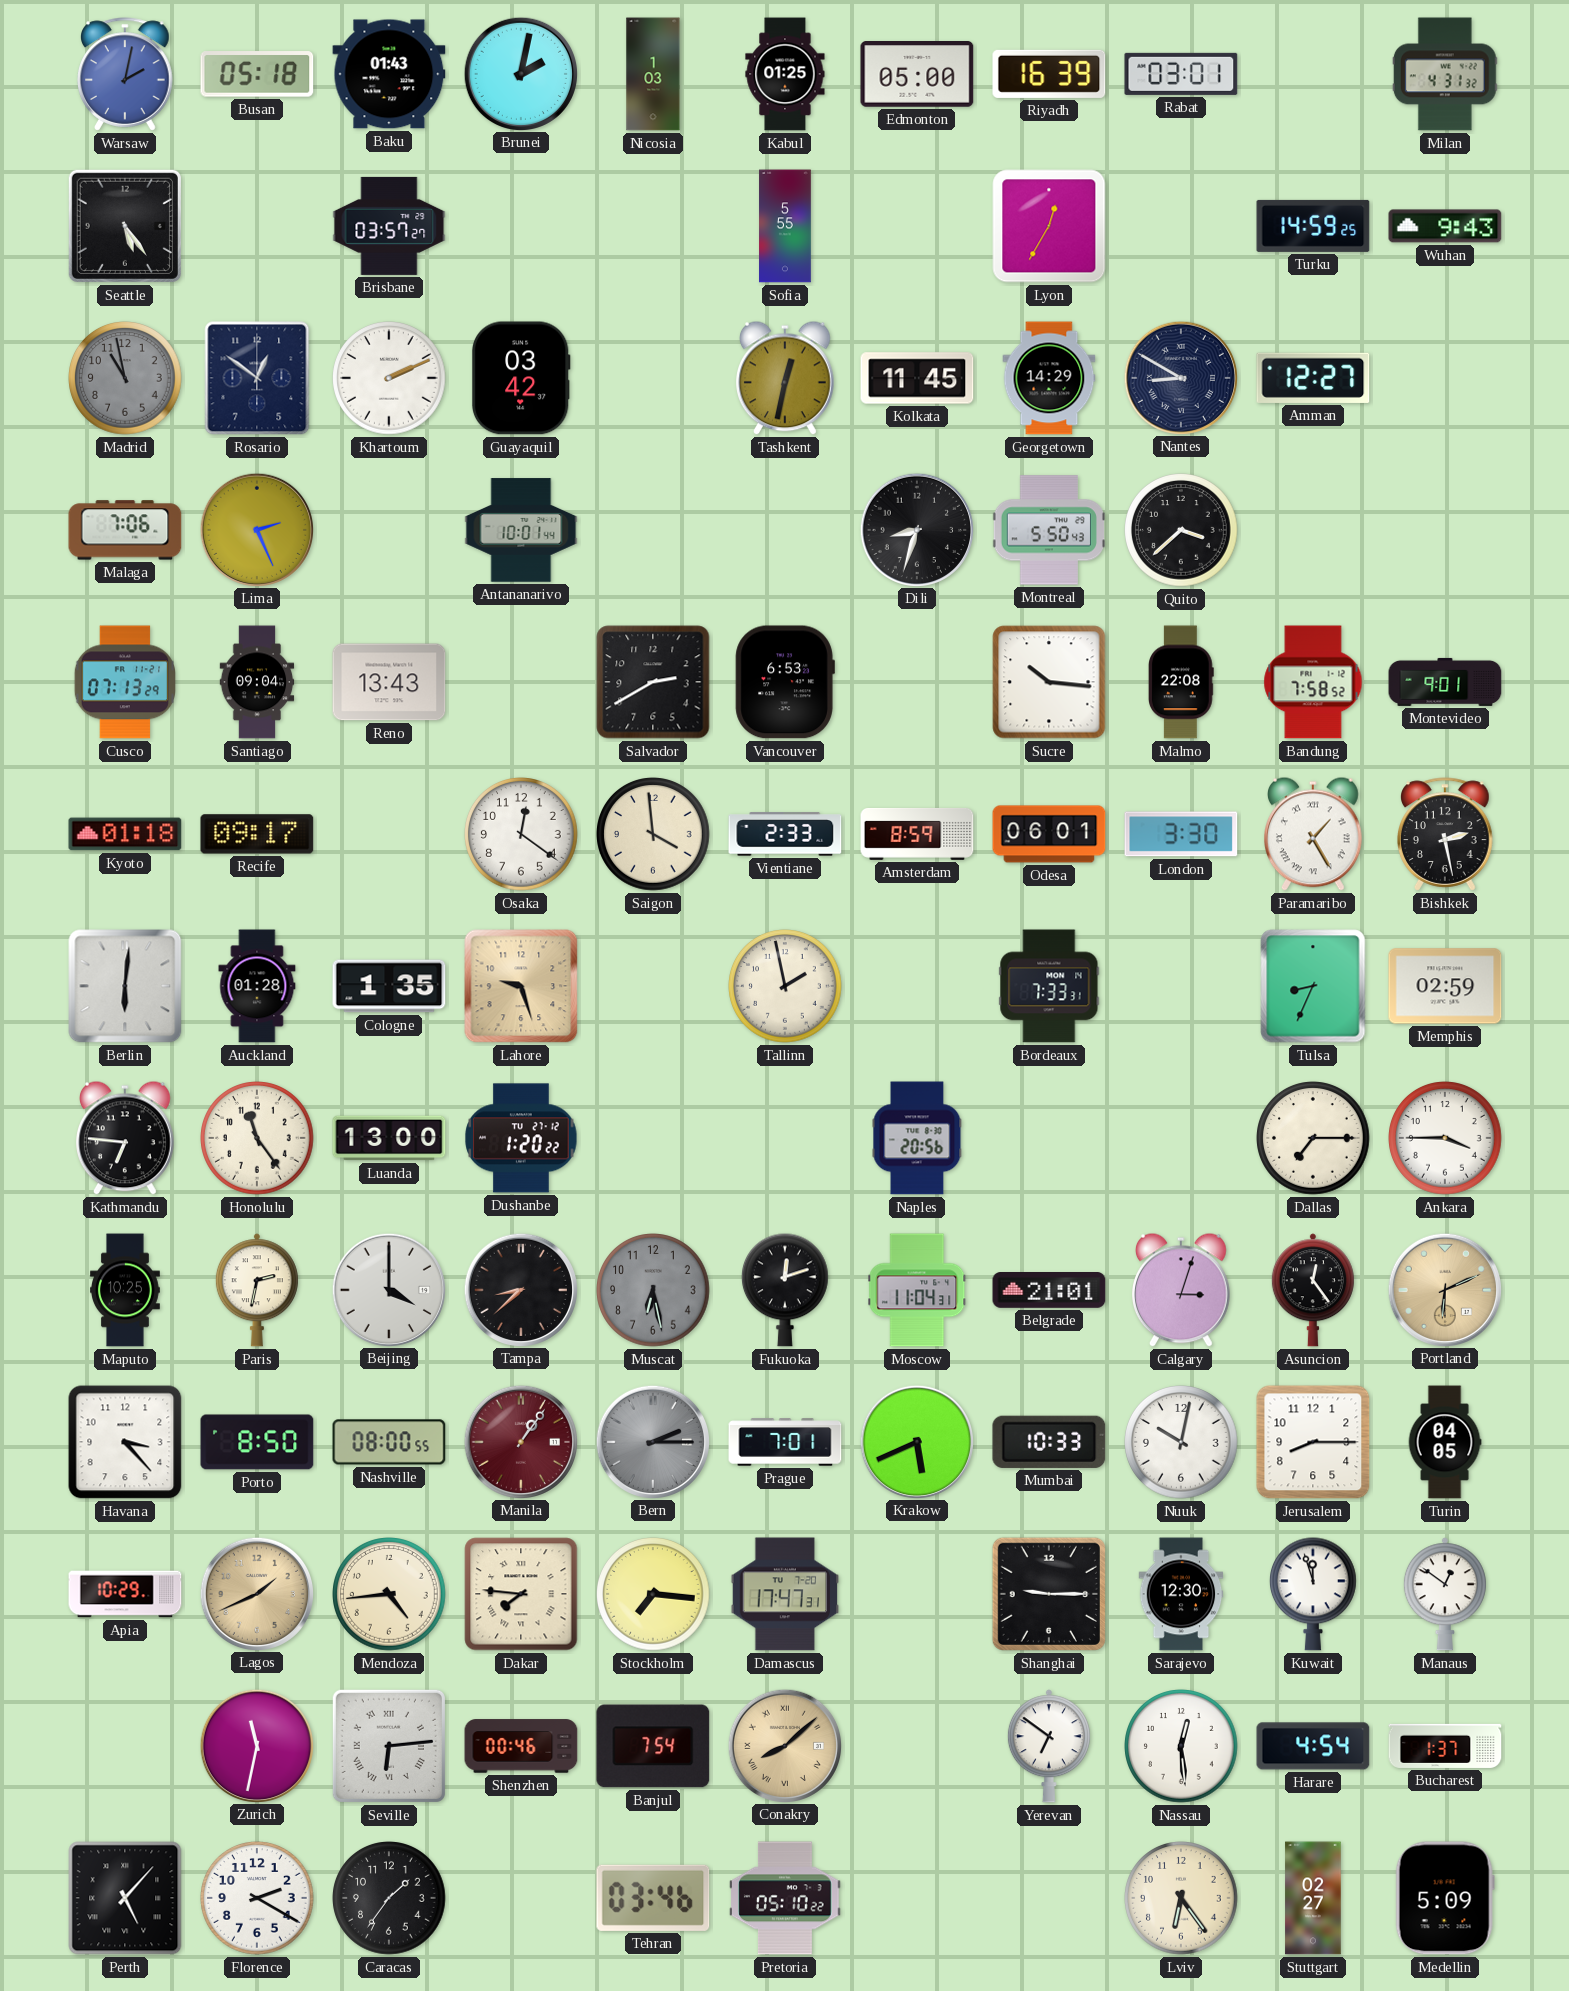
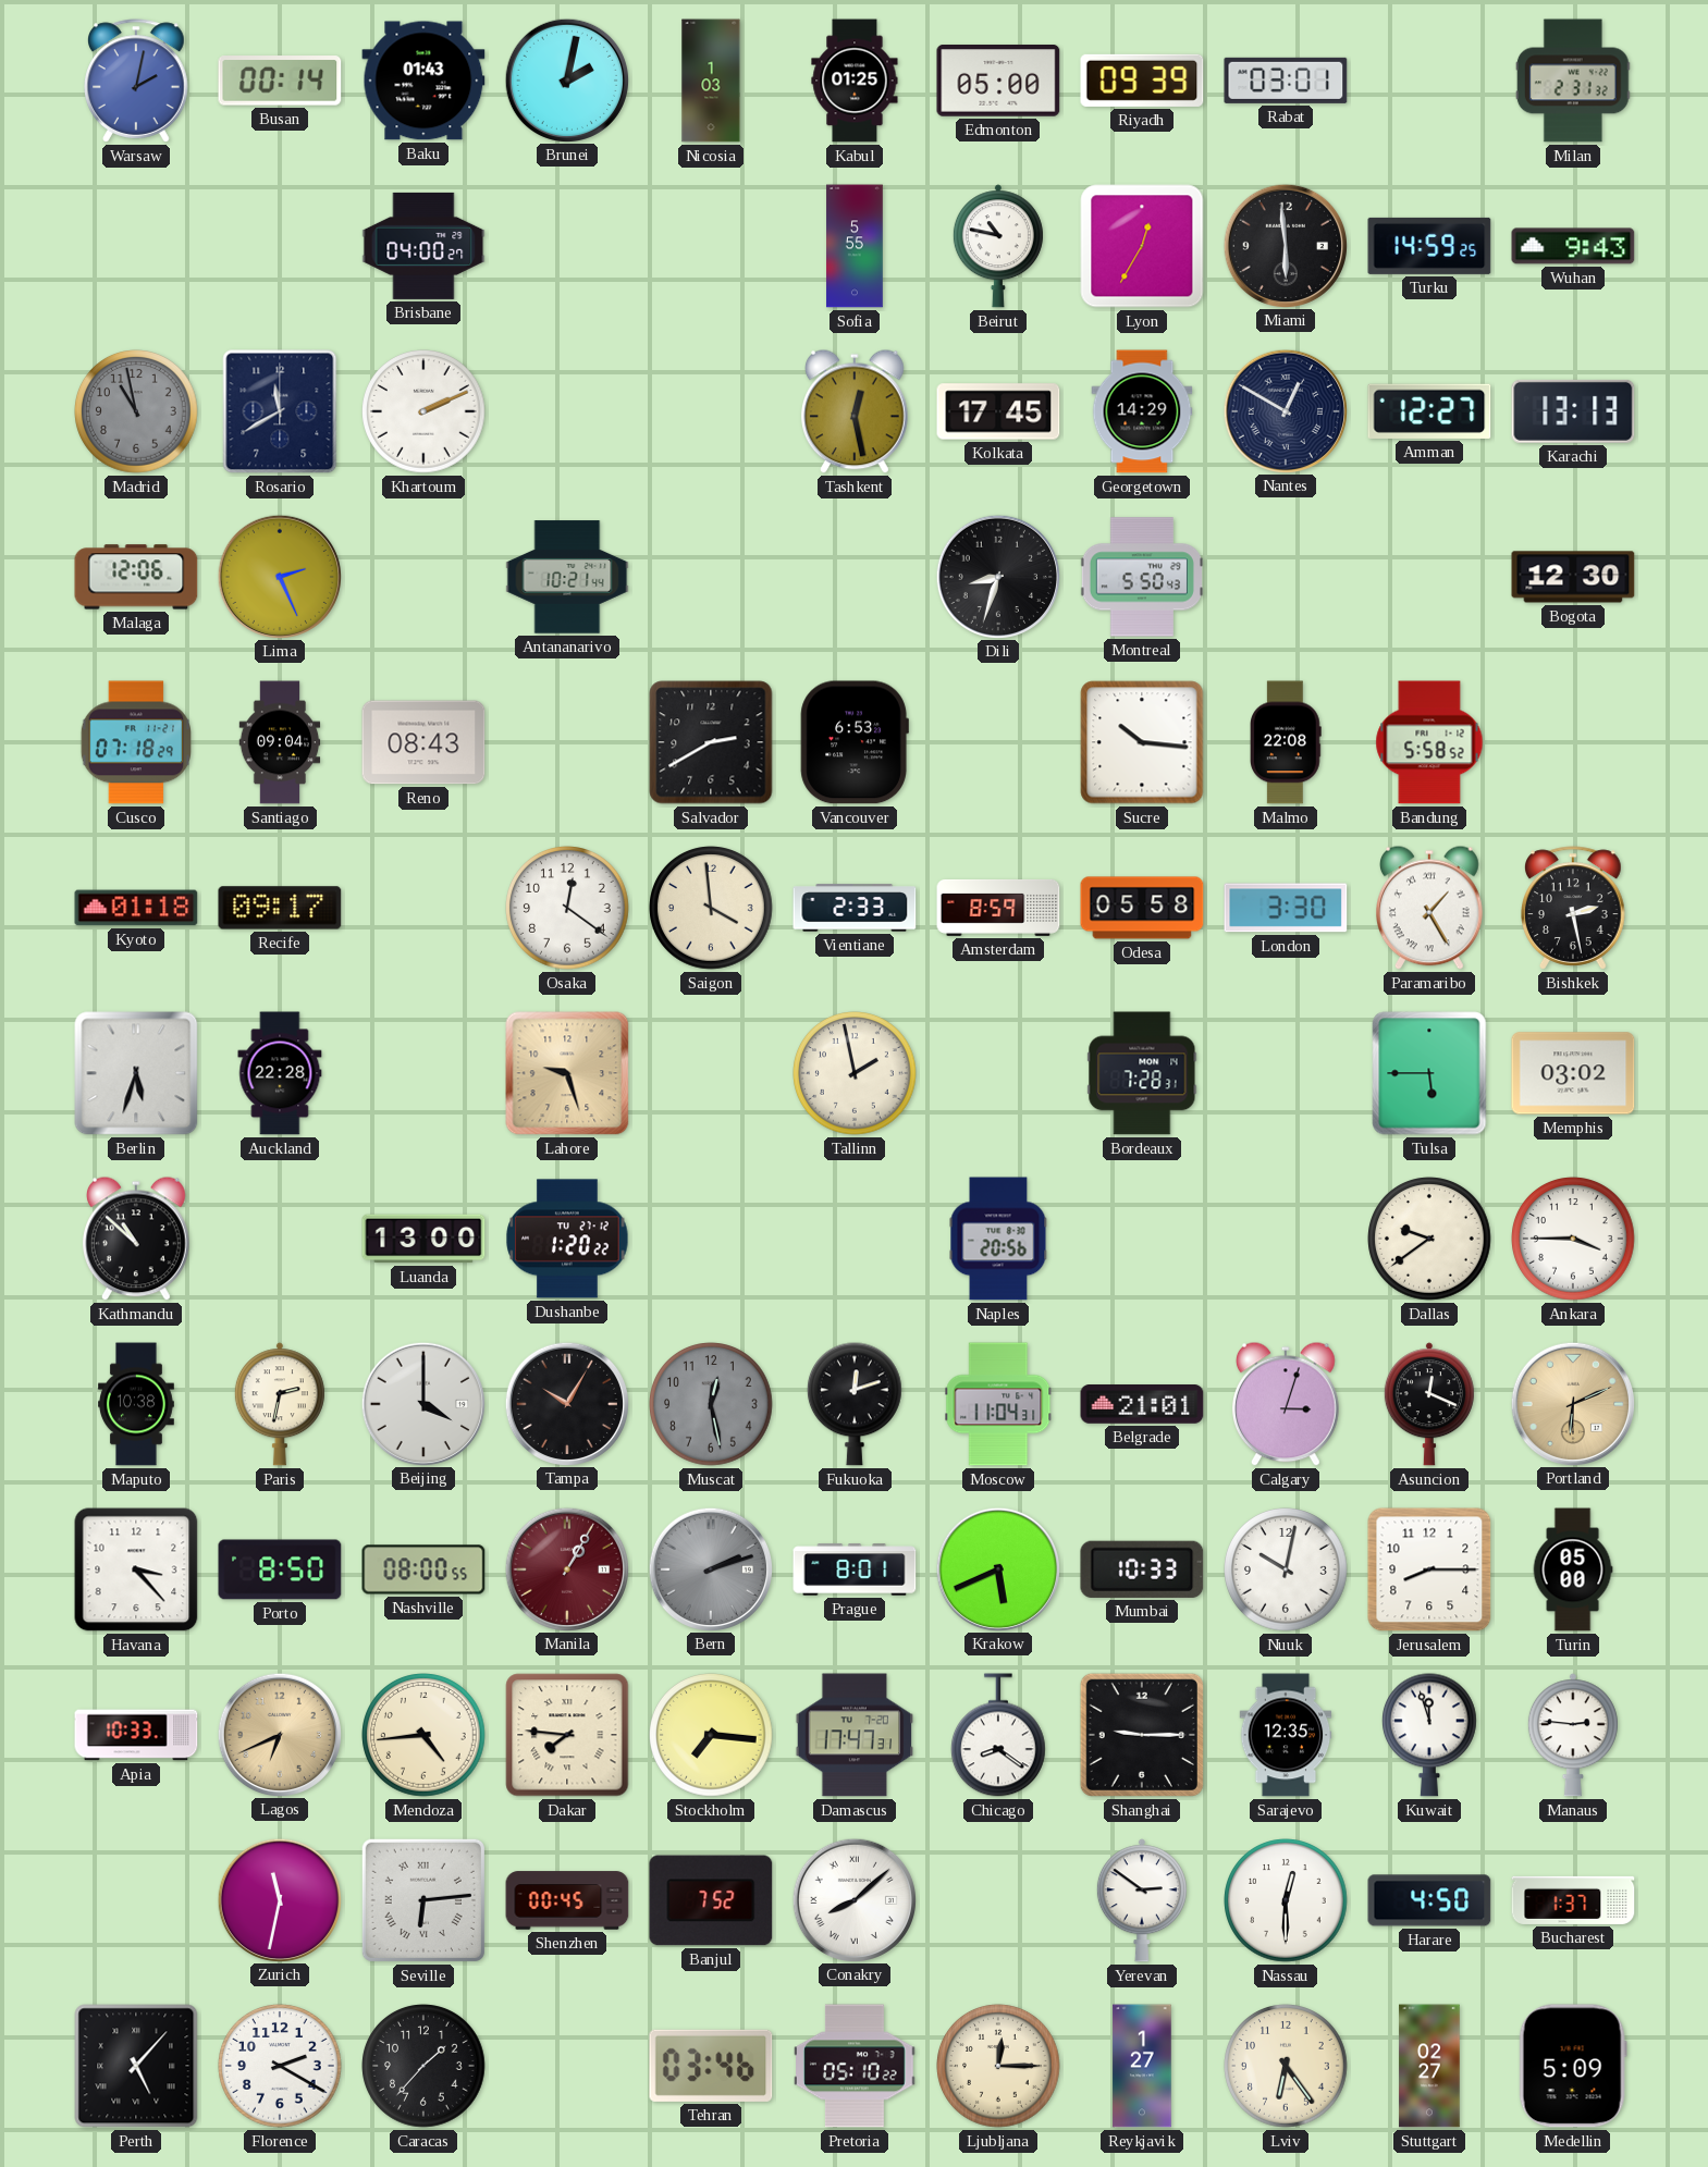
Busan: 05:18 -> 00:14 (280, 81)
Riyadh: 16:39 -> 09:39 (1142, 81)
Milan: 4:31 -> 2:31 (1573, 81)
Seattle: 5:24 -> none (125, 226)
Brisbane: 03:57 -> 04:00 (423, 246)
Beirut: none -> 10:47 (998, 246)
Miami: none -> 5:59 (1285, 245)
Rosario: 12:51 -> 11:40 (280, 411)
Guayaquil: 03:42 -> none (521, 378)
Tashkent: 12:32 -> 12:28 (856, 411)
Kolkata: 11:45 -> 17:45 (998, 411)
Nantes: 8:50 -> 12:50 (1285, 410)
Karachi: none -> 13:13 (1573, 411)
Malaga: 7:06 -> 12:06 (136, 577)
Antananarivo: 10:01 -> 10:21 (567, 577)
Quito: 3:38 -> none (1181, 530)
Bogota: none -> 12:30 (1573, 577)
Cusco: 07:13 -> 07:18 (135, 742)
Reno: 13:43 -> 08:43 (423, 742)
Bandung: 7:58 -> 5:58 (1429, 742)
Montevideo: 9:01 -> none (1445, 682)
Odesa: 06:01 -> 05:58 (1142, 908)
Berlin: 6:01 -> 5:33 (136, 1073)
Auckland: 01:28 -> 22:28 (280, 1073)
Cologne: 1:35 -> none (389, 986)
Bordeaux: 7:33 -> 7:28 (1142, 1073)
Tulsa: 8:34 -> 5:45 (1429, 1073)
Memphis: 02:59 -> 03:02 (1573, 1073)
Kathmandu: 6:46 -> 10:52 (137, 1239)
Honolulu: 11:24 -> none (257, 1138)
Dallas: 7:15 -> 9:39 (1429, 1239)
Maputo: 10:25 -> 10:38 (137, 1404)
Tampa: 8:38 -> 10:05 (566, 1403)
Muscat: 6:28 -> 12:28 (711, 1404)
Asuncion: 12:24 -> 12:19 (1429, 1404)
Manila: 1:06 -> 1:05 (566, 1568)
Bern: 2:15 -> 2:12 (710, 1568)
Prague: 7:01 -> 8:01 (855, 1569)
Turin: 04:05 -> 05:00 (1573, 1569)
Apia: 10:29 -> 10:33 (136, 1735)
Lagos: 1:41 -> 6:41 (279, 1734)
Chicago: none -> 8:21 (999, 1735)
Sarajevo: 12:30 -> 12:35 (1286, 1735)
Manaus: 12:51 -> 2:46 (1573, 1735)
Shenzhen: 00:46 -> 00:45 (567, 1900)
Banjul: 7:54 -> 7:52 (711, 1900)
Conakry dial: champagne -> white (853, 1899)
Yerevan: 6:51 -> 2:51 (1142, 1900)
Nassau: 12:29 -> 12:30 (1286, 1900)
Harare: 4:54 -> 4:50 (1429, 1900)
Caracas: 1:36 -> 1:37 (423, 2066)
Ljubljana: none -> 12:15 (998, 2066)
Reykjavik: none -> 1:27 (1142, 2066)
